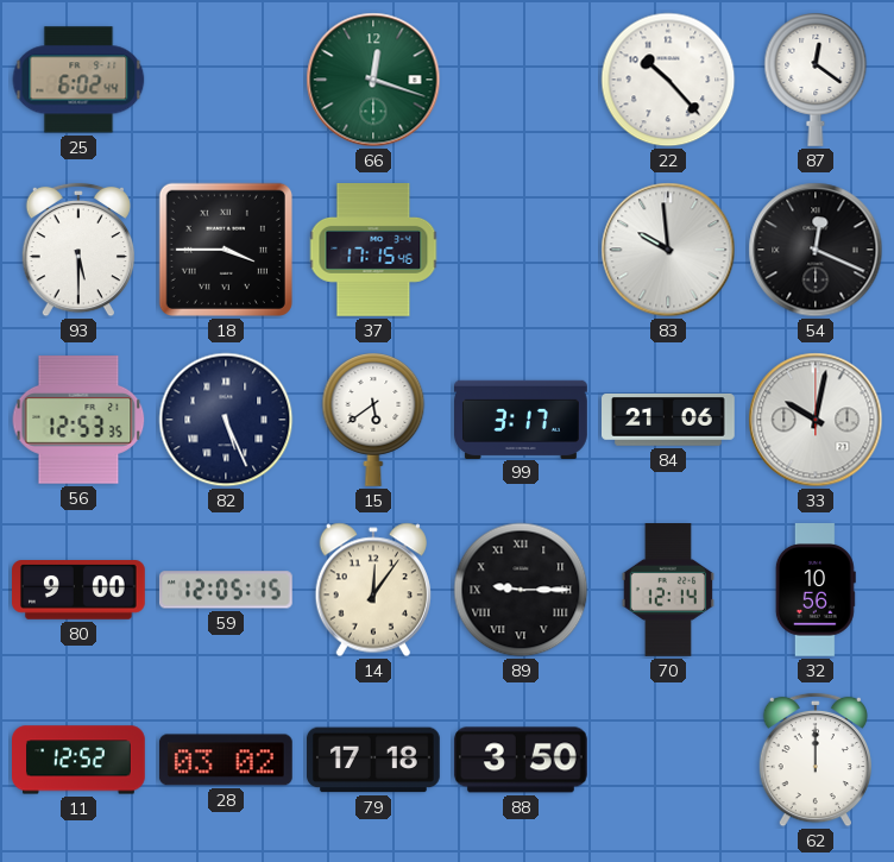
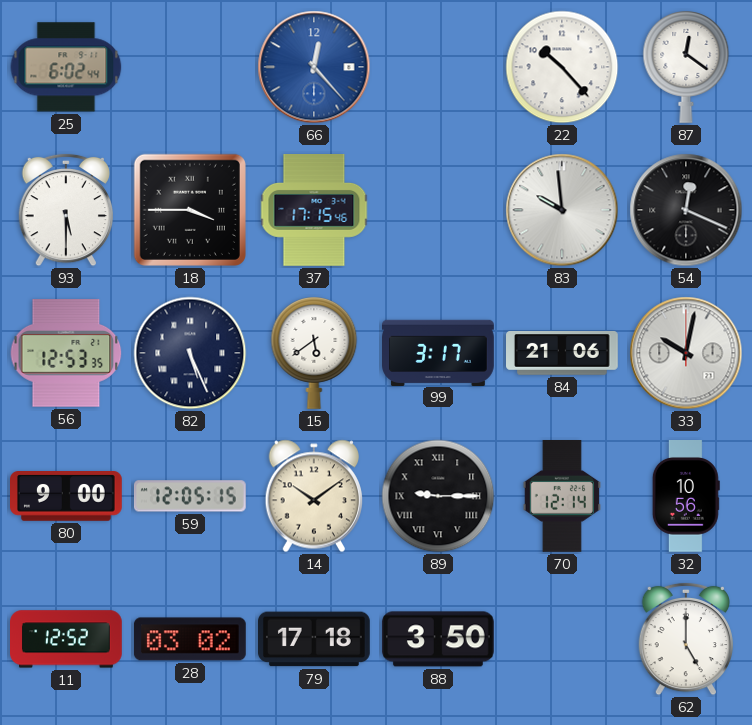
66: 12:18 -> 12:23 (314, 67)
66 dial: green -> blue (314, 67)
14: 12:06 -> 10:09 (313, 496)
62: 12:00 -> 5:00 (685, 639)
